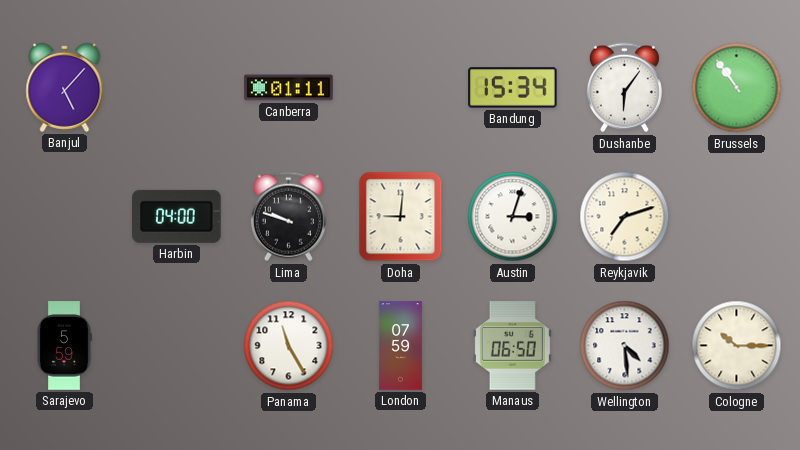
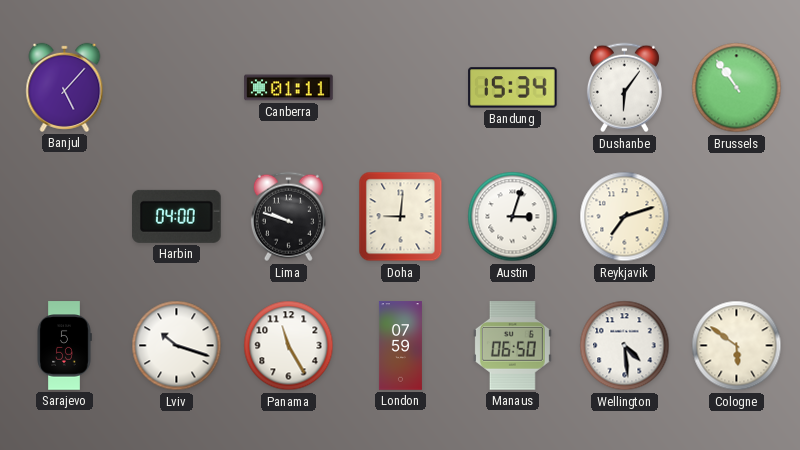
Lviv: none -> 10:18 (177, 346)
Cologne: 10:15 -> 5:51 (737, 346)
